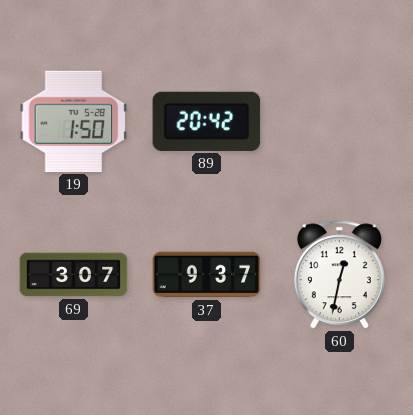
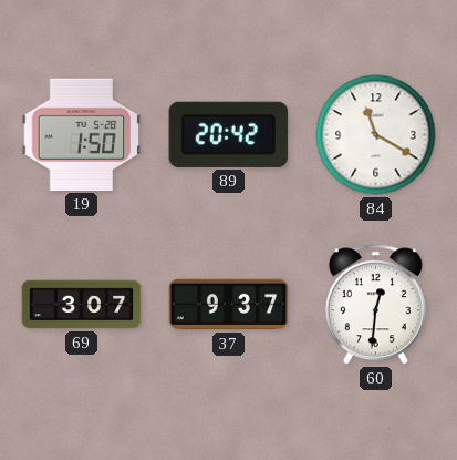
84: none -> 11:20 (376, 135)
60: 12:32 -> 12:31 (375, 305)
